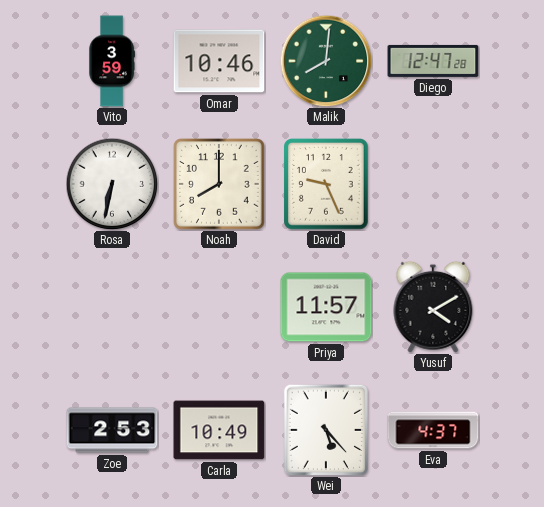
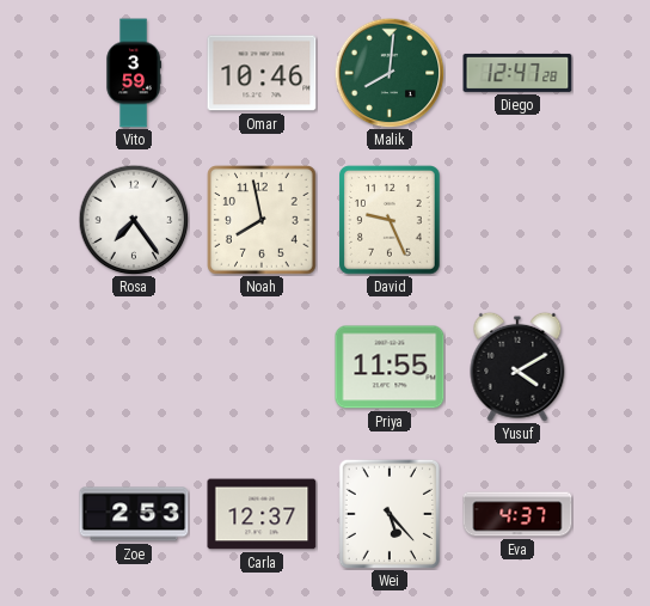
Rosa: 6:32 -> 7:24 (134, 220)
Noah: 8:00 -> 7:58 (262, 220)
Priya: 11:57 -> 11:55 (390, 367)
Carla: 10:49 -> 12:37 (262, 514)
